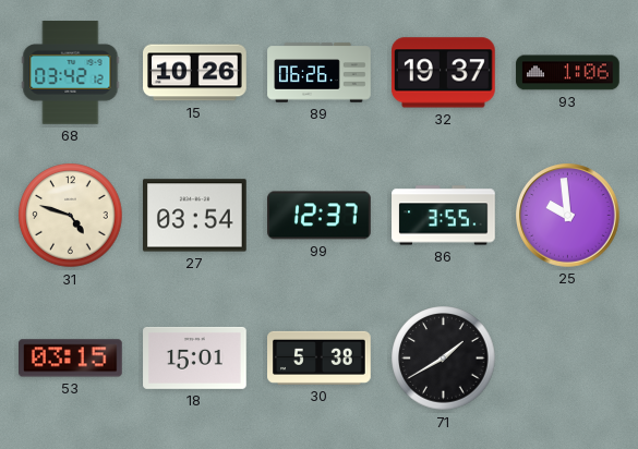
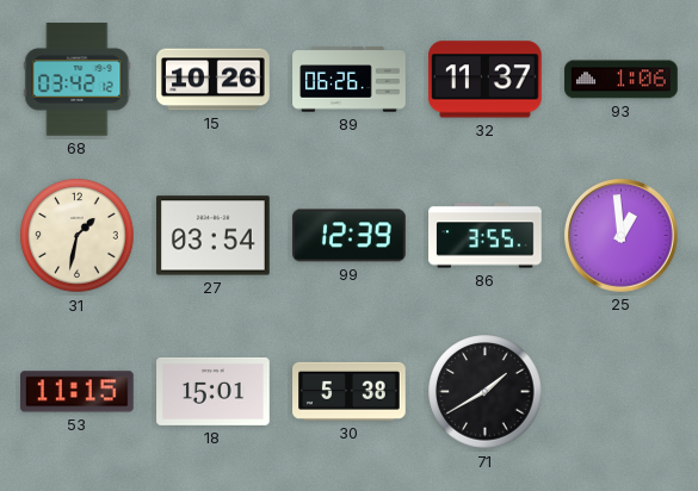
32: 19:37 -> 11:37 (486, 80)
31: 4:48 -> 1:32 (78, 236)
99: 12:37 -> 12:39 (350, 236)
25: 9:59 -> 12:59 (622, 236)
53: 03:15 -> 11:15 (78, 392)
